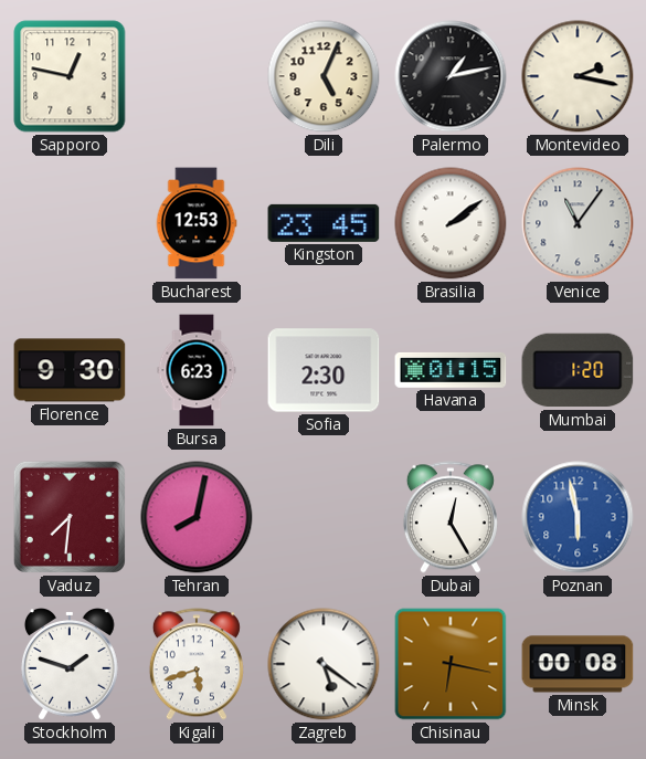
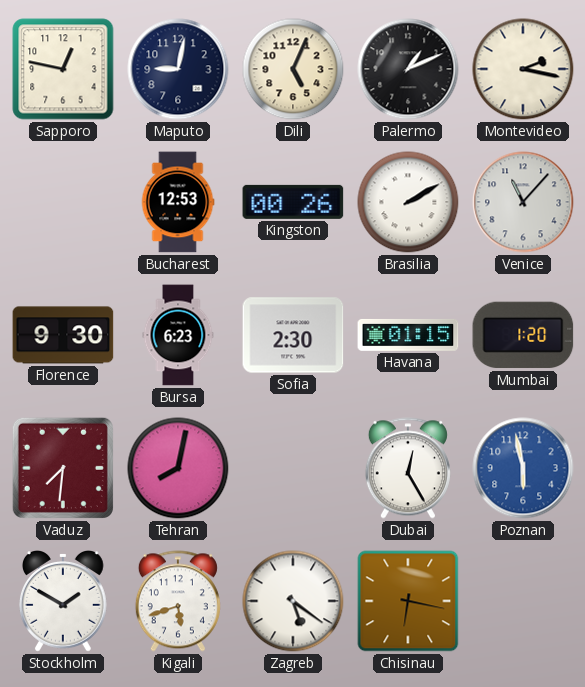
Maputo: none -> 9:02 (178, 69)
Palermo: 1:13 -> 1:11 (408, 69)
Kingston: 23:45 -> 00:26 (293, 202)
Brasilia: 2:09 -> 2:10 (408, 202)
Venice: 11:06 -> 11:07 (523, 202)
Stockholm: 1:48 -> 1:50 (63, 602)
Minsk: 00:08 -> none (578, 664)
